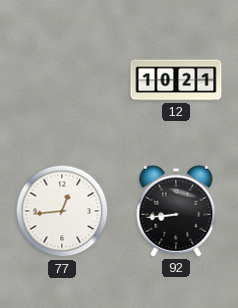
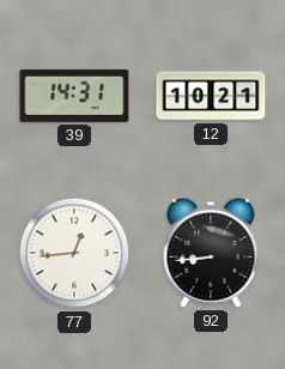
39: none -> 14:31 (74, 96)
